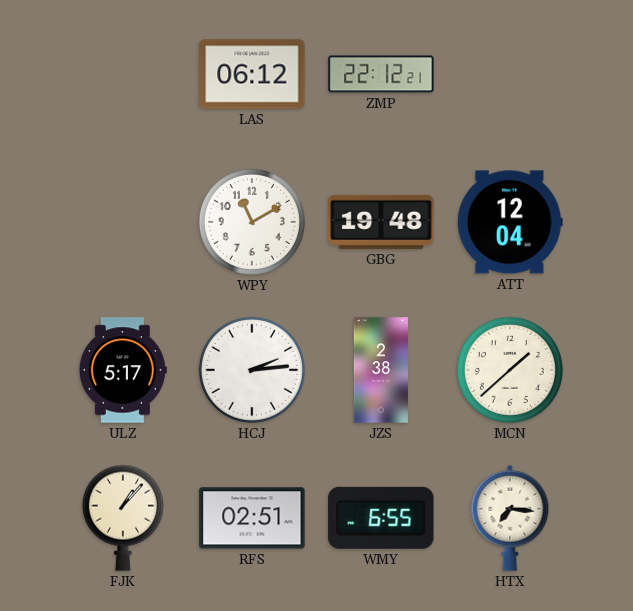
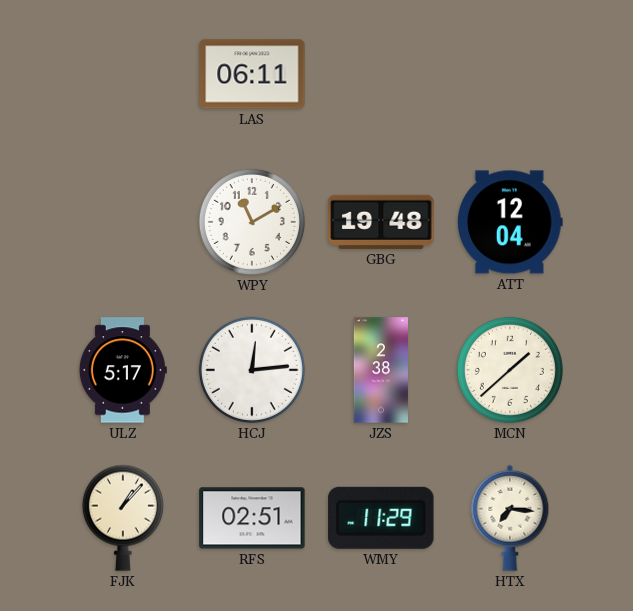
LAS: 06:12 -> 06:11 (252, 74)
ZMP: 22:12 -> none (381, 74)
HCJ: 2:14 -> 12:14 (252, 370)
WMY: 6:55 -> 11:29 (381, 518)
